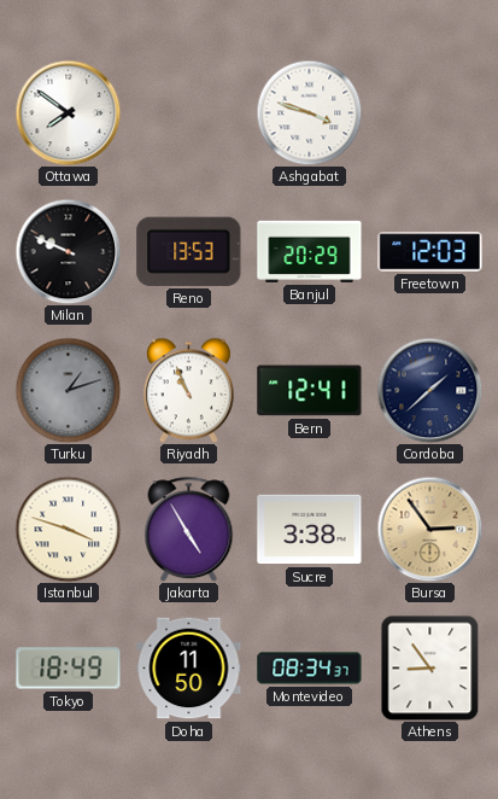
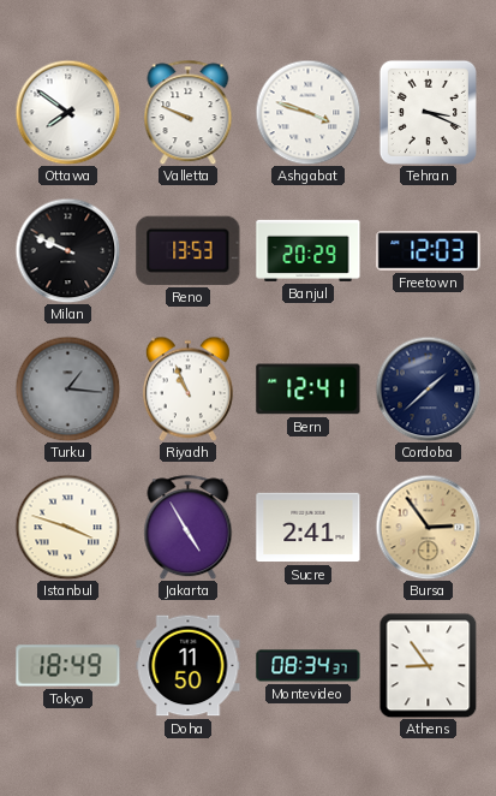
Valletta: none -> 9:49 (189, 112)
Tehran: none -> 3:19 (428, 112)
Turku: 1:12 -> 1:16 (67, 388)
Sucre: 3:38 -> 2:41 (309, 528)
